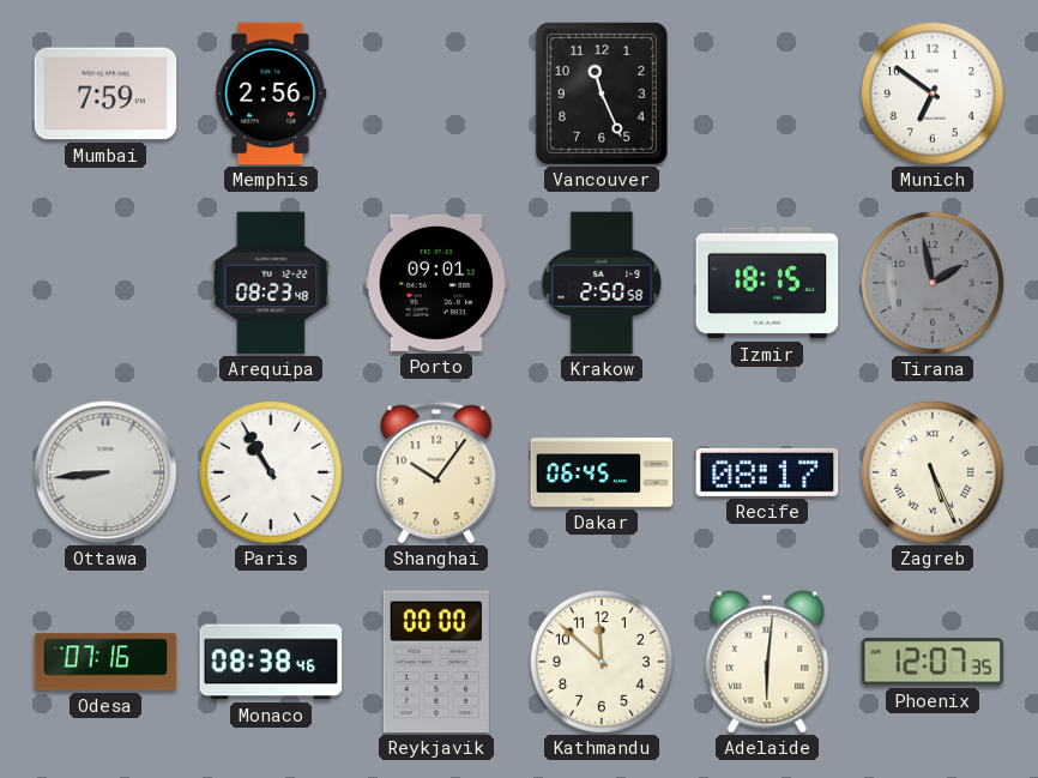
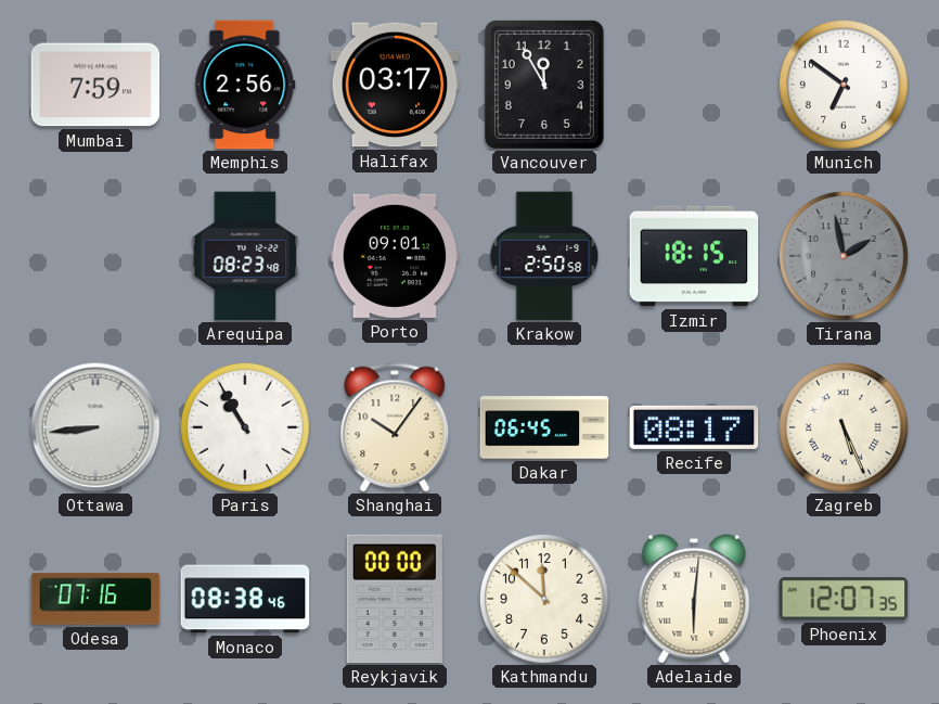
Halifax: none -> 03:17 (395, 85)
Vancouver: 11:26 -> 11:55 (544, 85)
